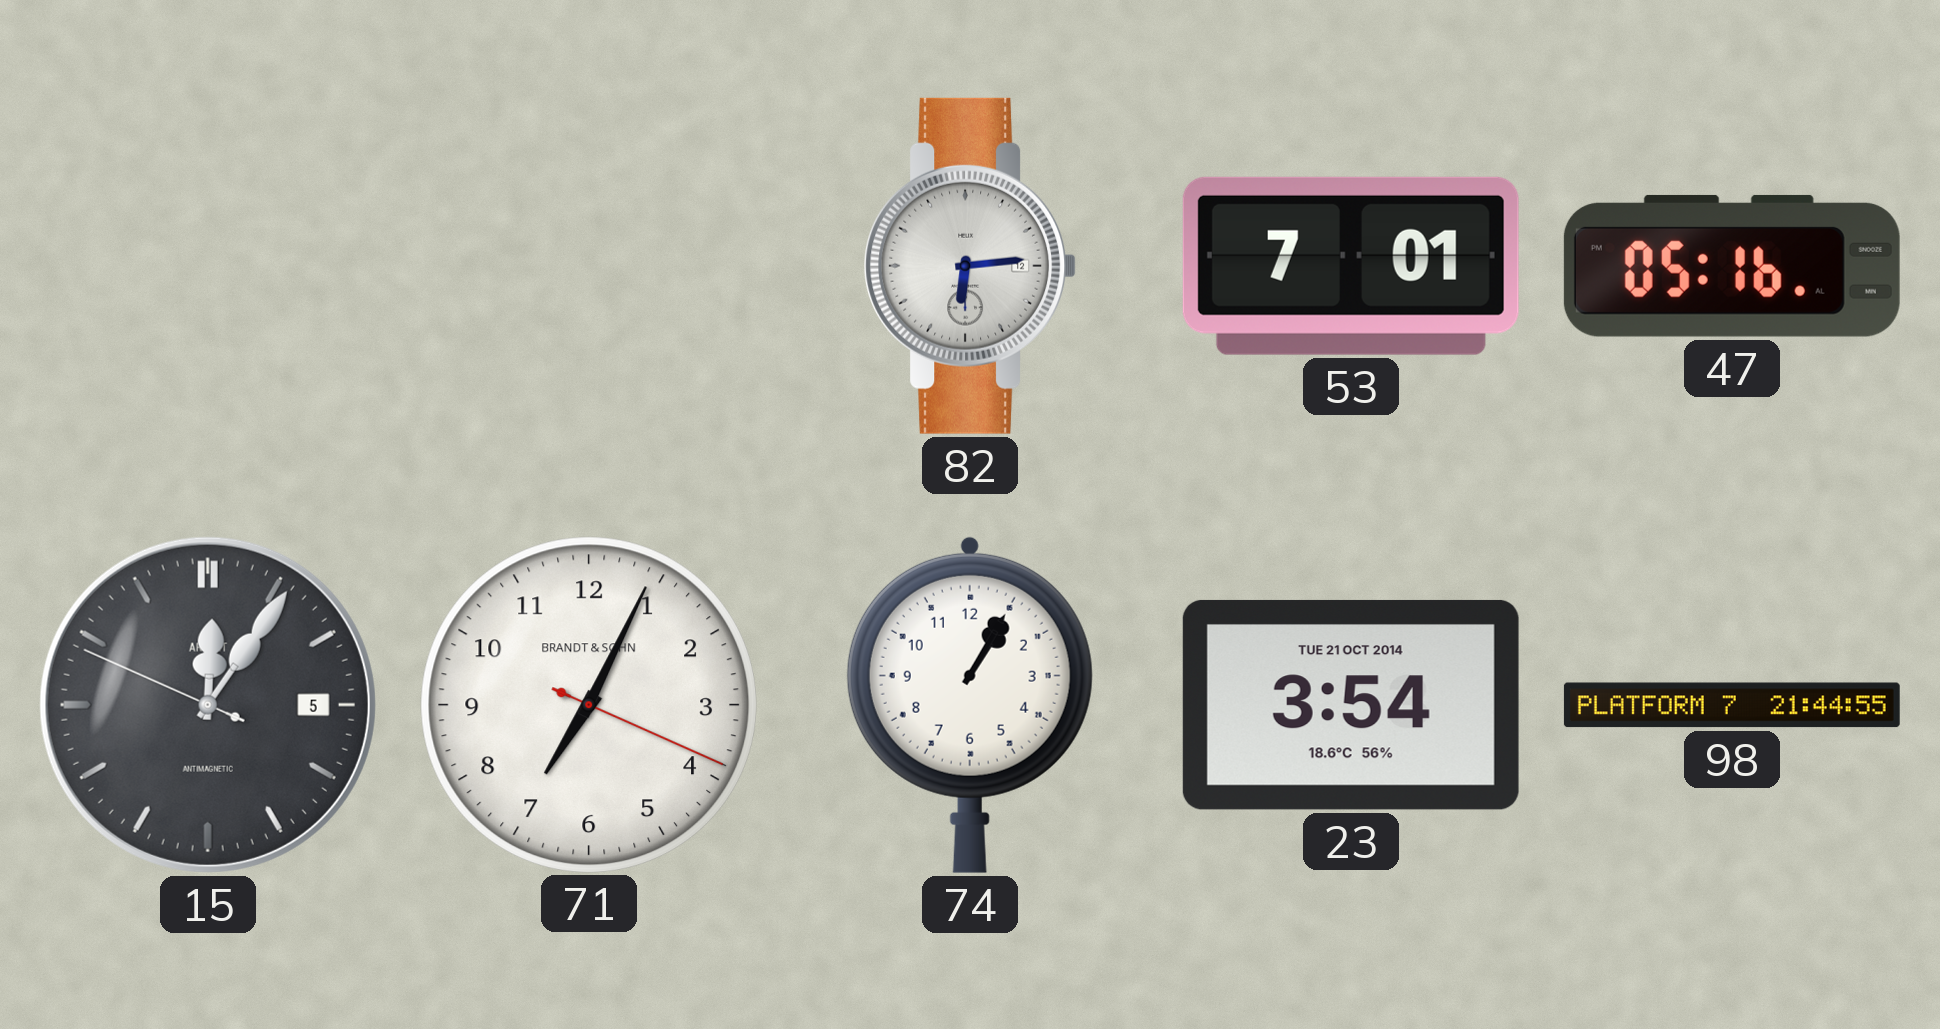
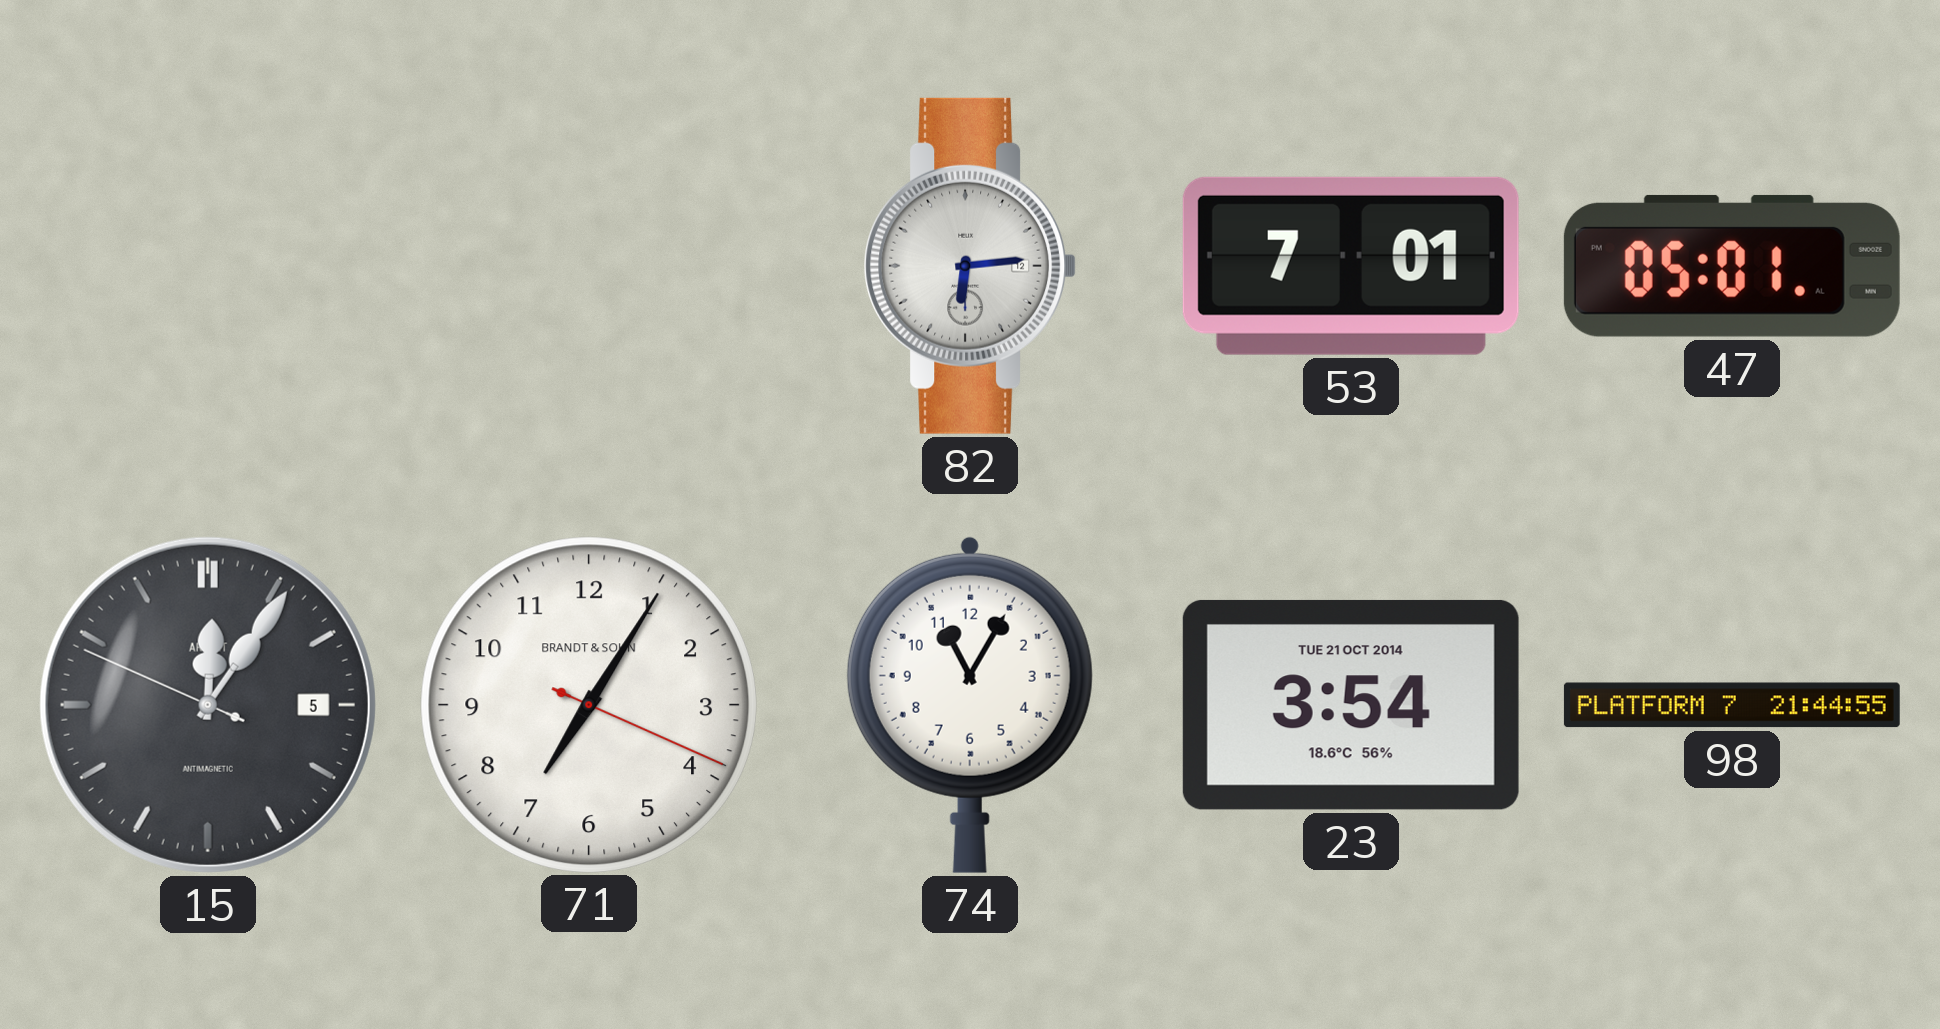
47: 05:16 -> 05:01 (1732, 266)
71: 7:04 -> 7:05 (588, 704)
74: 1:05 -> 11:05 (970, 704)
